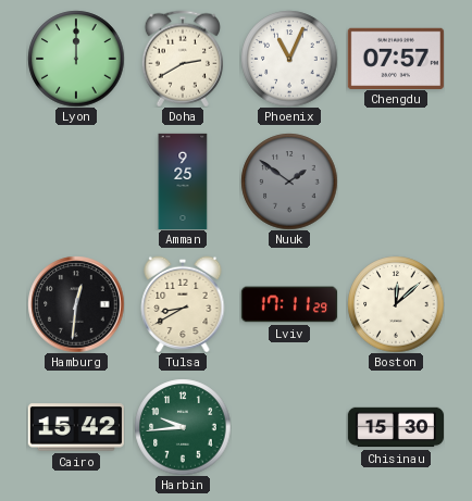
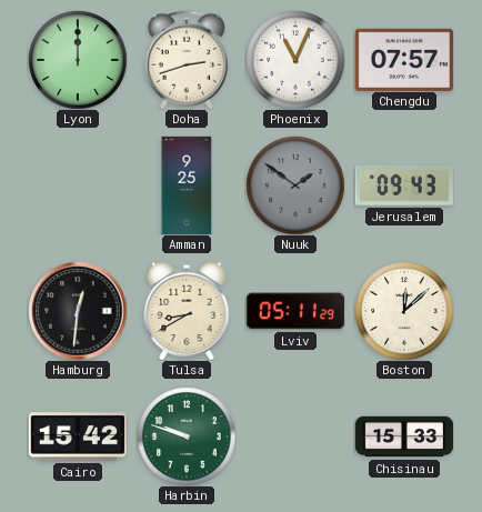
Doha: 2:40 -> 2:42 (187, 60)
Jerusalem: none -> 09:43 (404, 185)
Lviv: 17:11 -> 05:11 (295, 311)
Harbin: 9:44 -> 9:48 (187, 436)
Chisinau: 15:30 -> 15:33 (403, 436)
